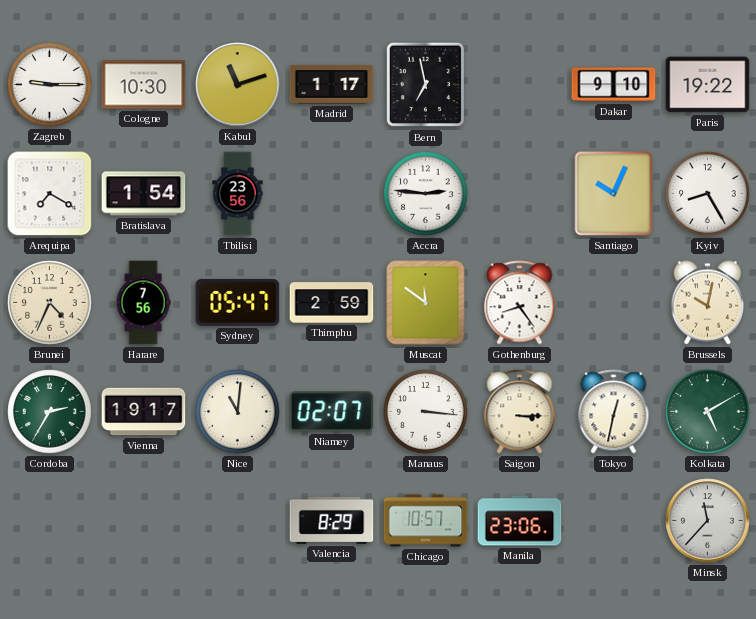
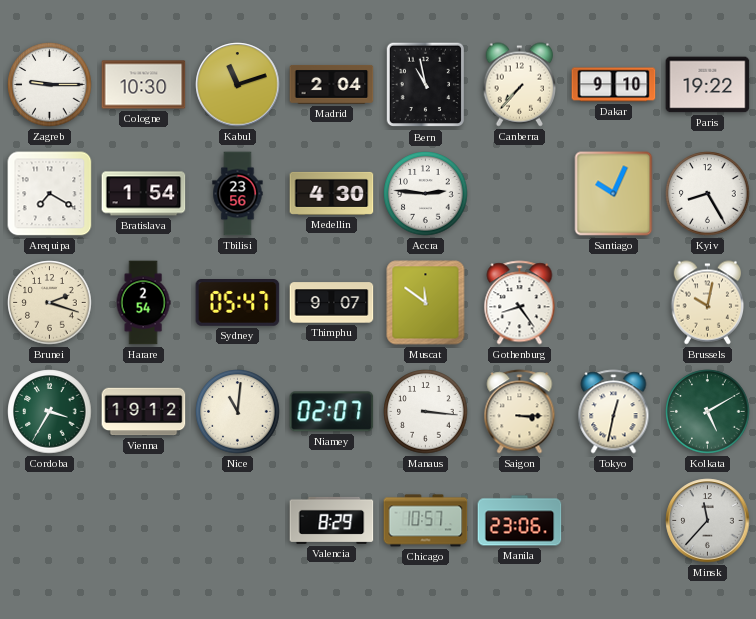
Madrid: 1:17 -> 2:04 (332, 84)
Bern: 6:58 -> 10:58 (425, 85)
Canberra: none -> 7:37 (520, 85)
Medellin: none -> 4:30 (332, 193)
Brunei: 4:34 -> 2:18 (50, 303)
Harare: 7:56 -> 2:54 (143, 303)
Thimphu: 2:59 -> 9:07 (332, 303)
Cordoba: 2:35 -> 3:35 (50, 412)
Vienna: 19:17 -> 19:12 (144, 412)
